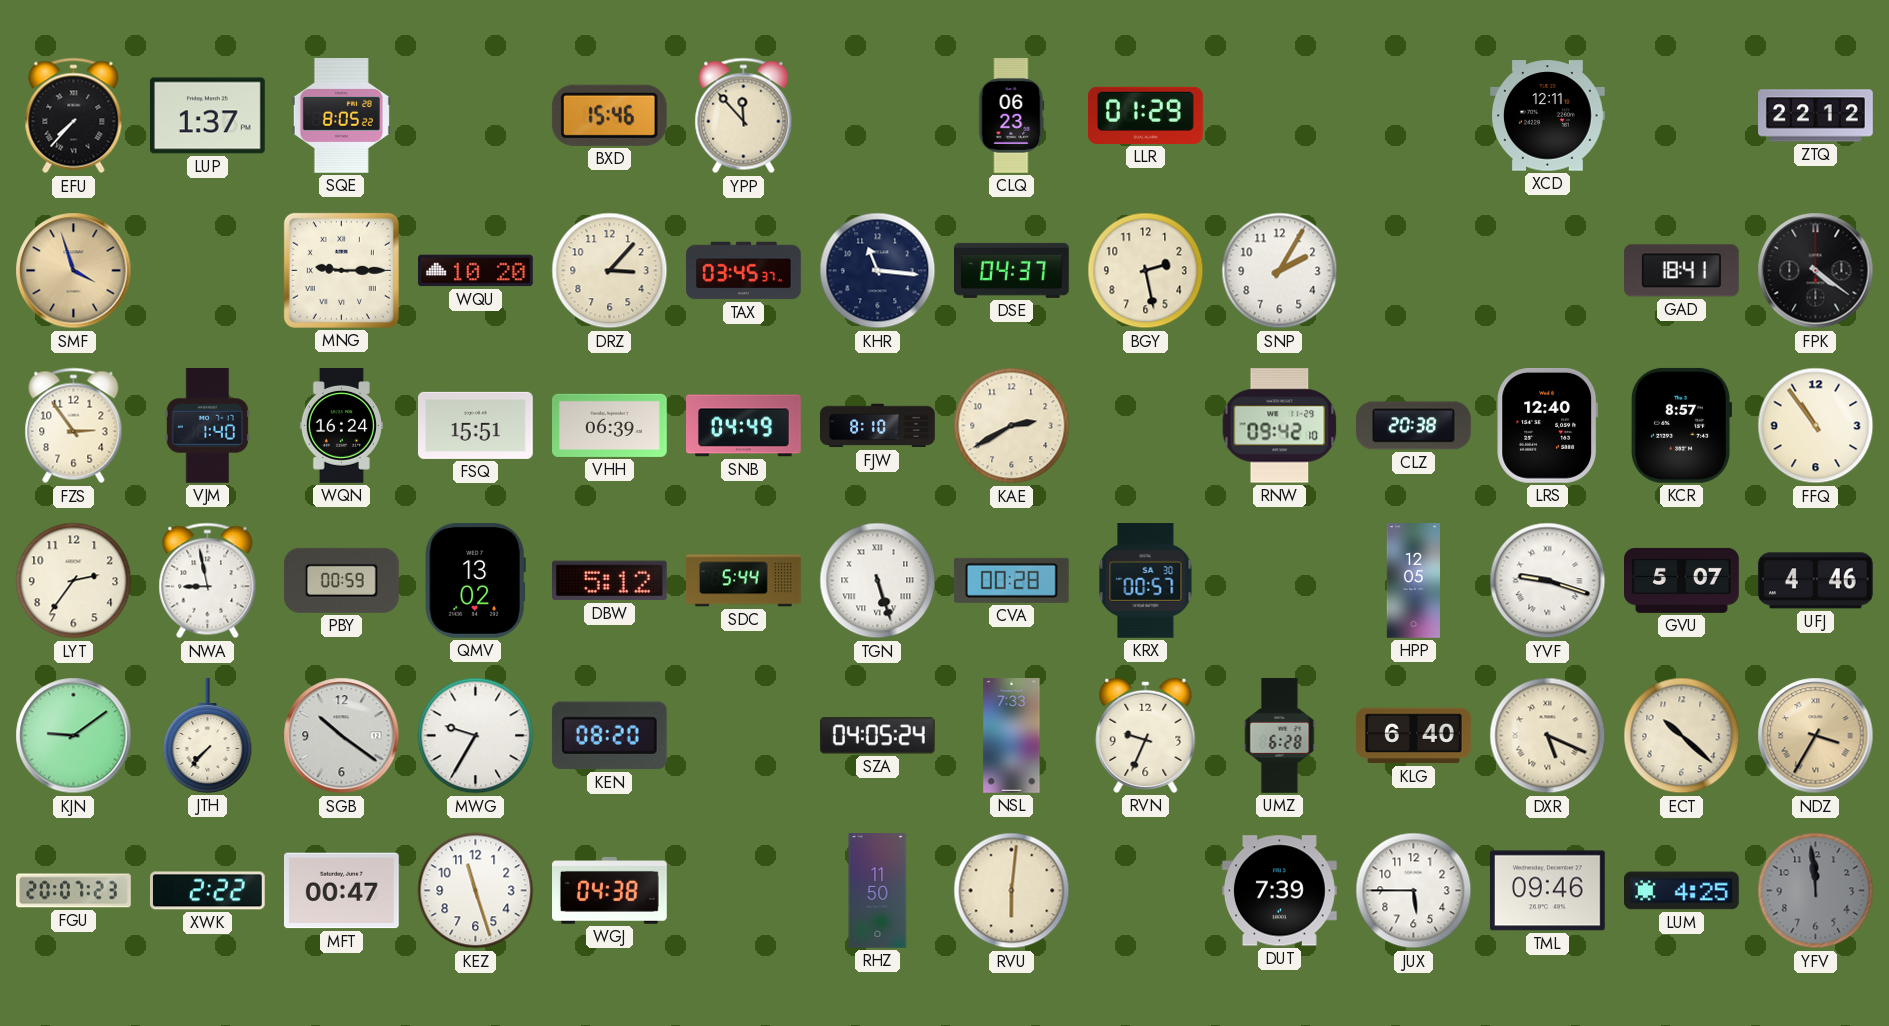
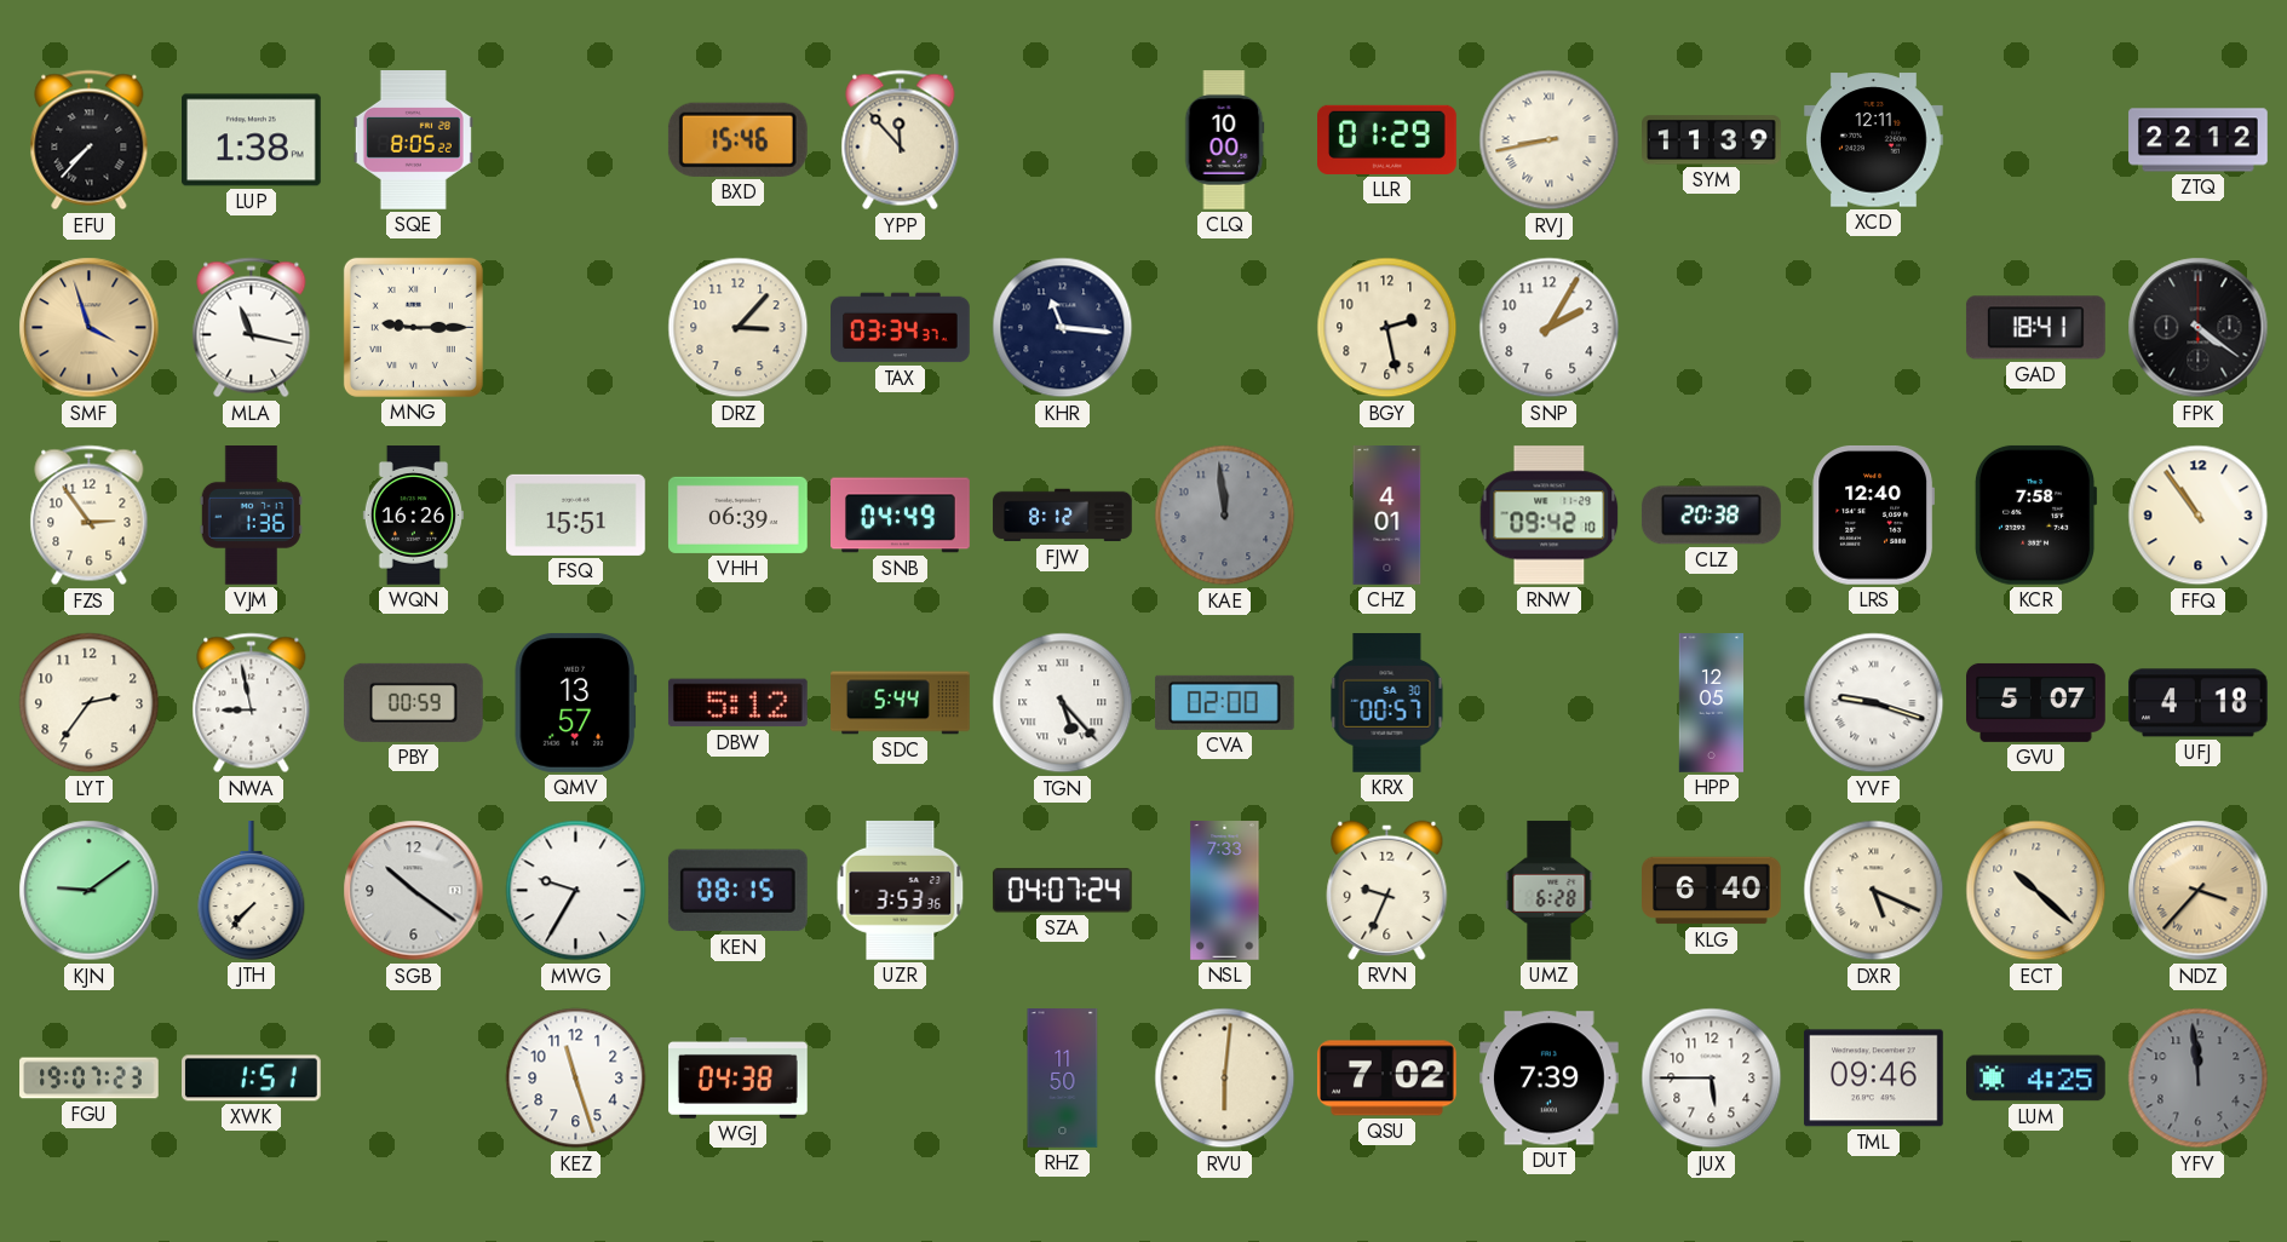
LUP: 1:37 -> 1:38 (252, 140)
CLQ: 06:23 -> 10:00 (1225, 140)
RVJ: none -> 8:43 (1550, 140)
SYM: none -> 11:39 (1712, 140)
MLA: none -> 11:17 (252, 328)
WQU: 10:20 -> none (476, 271)
TAX: 03:45 -> 03:34 (901, 328)
DSE: 04:37 -> none (1012, 270)
VJM: 1:40 -> 1:36 (251, 516)
WQN: 16:24 -> 16:26 (413, 516)
FJW: 8:10 -> 8:12 (1063, 516)
KAE: 2:40 -> 11:59 (1225, 516)
KAE dial: cream -> grey (1225, 516)
CHZ: none -> 4:01 (1387, 516)
KCR: 8:57 -> 7:58 (2035, 514)
QMV: 13:02 -> 13:57 (575, 702)
TGN: 5:27 -> 5:23 (1063, 703)
CVA: 00:28 -> 02:00 (1224, 702)
UFJ: 4:46 -> 4:18 (2199, 703)
KEN: 08:20 -> 08:15 (737, 891)
UZR: none -> 3:53 (901, 891)
SZA: 04:05 -> 04:07 (1062, 891)
NDZ: 3:35 -> 3:37 (2199, 891)
FGU: 20:07 -> 19:07 (90, 1079)
XWK: 2:22 -> 1:51 (252, 1079)
MFT: 00:47 -> none (342, 891)
QSU: none -> 7:02 (1386, 1079)
